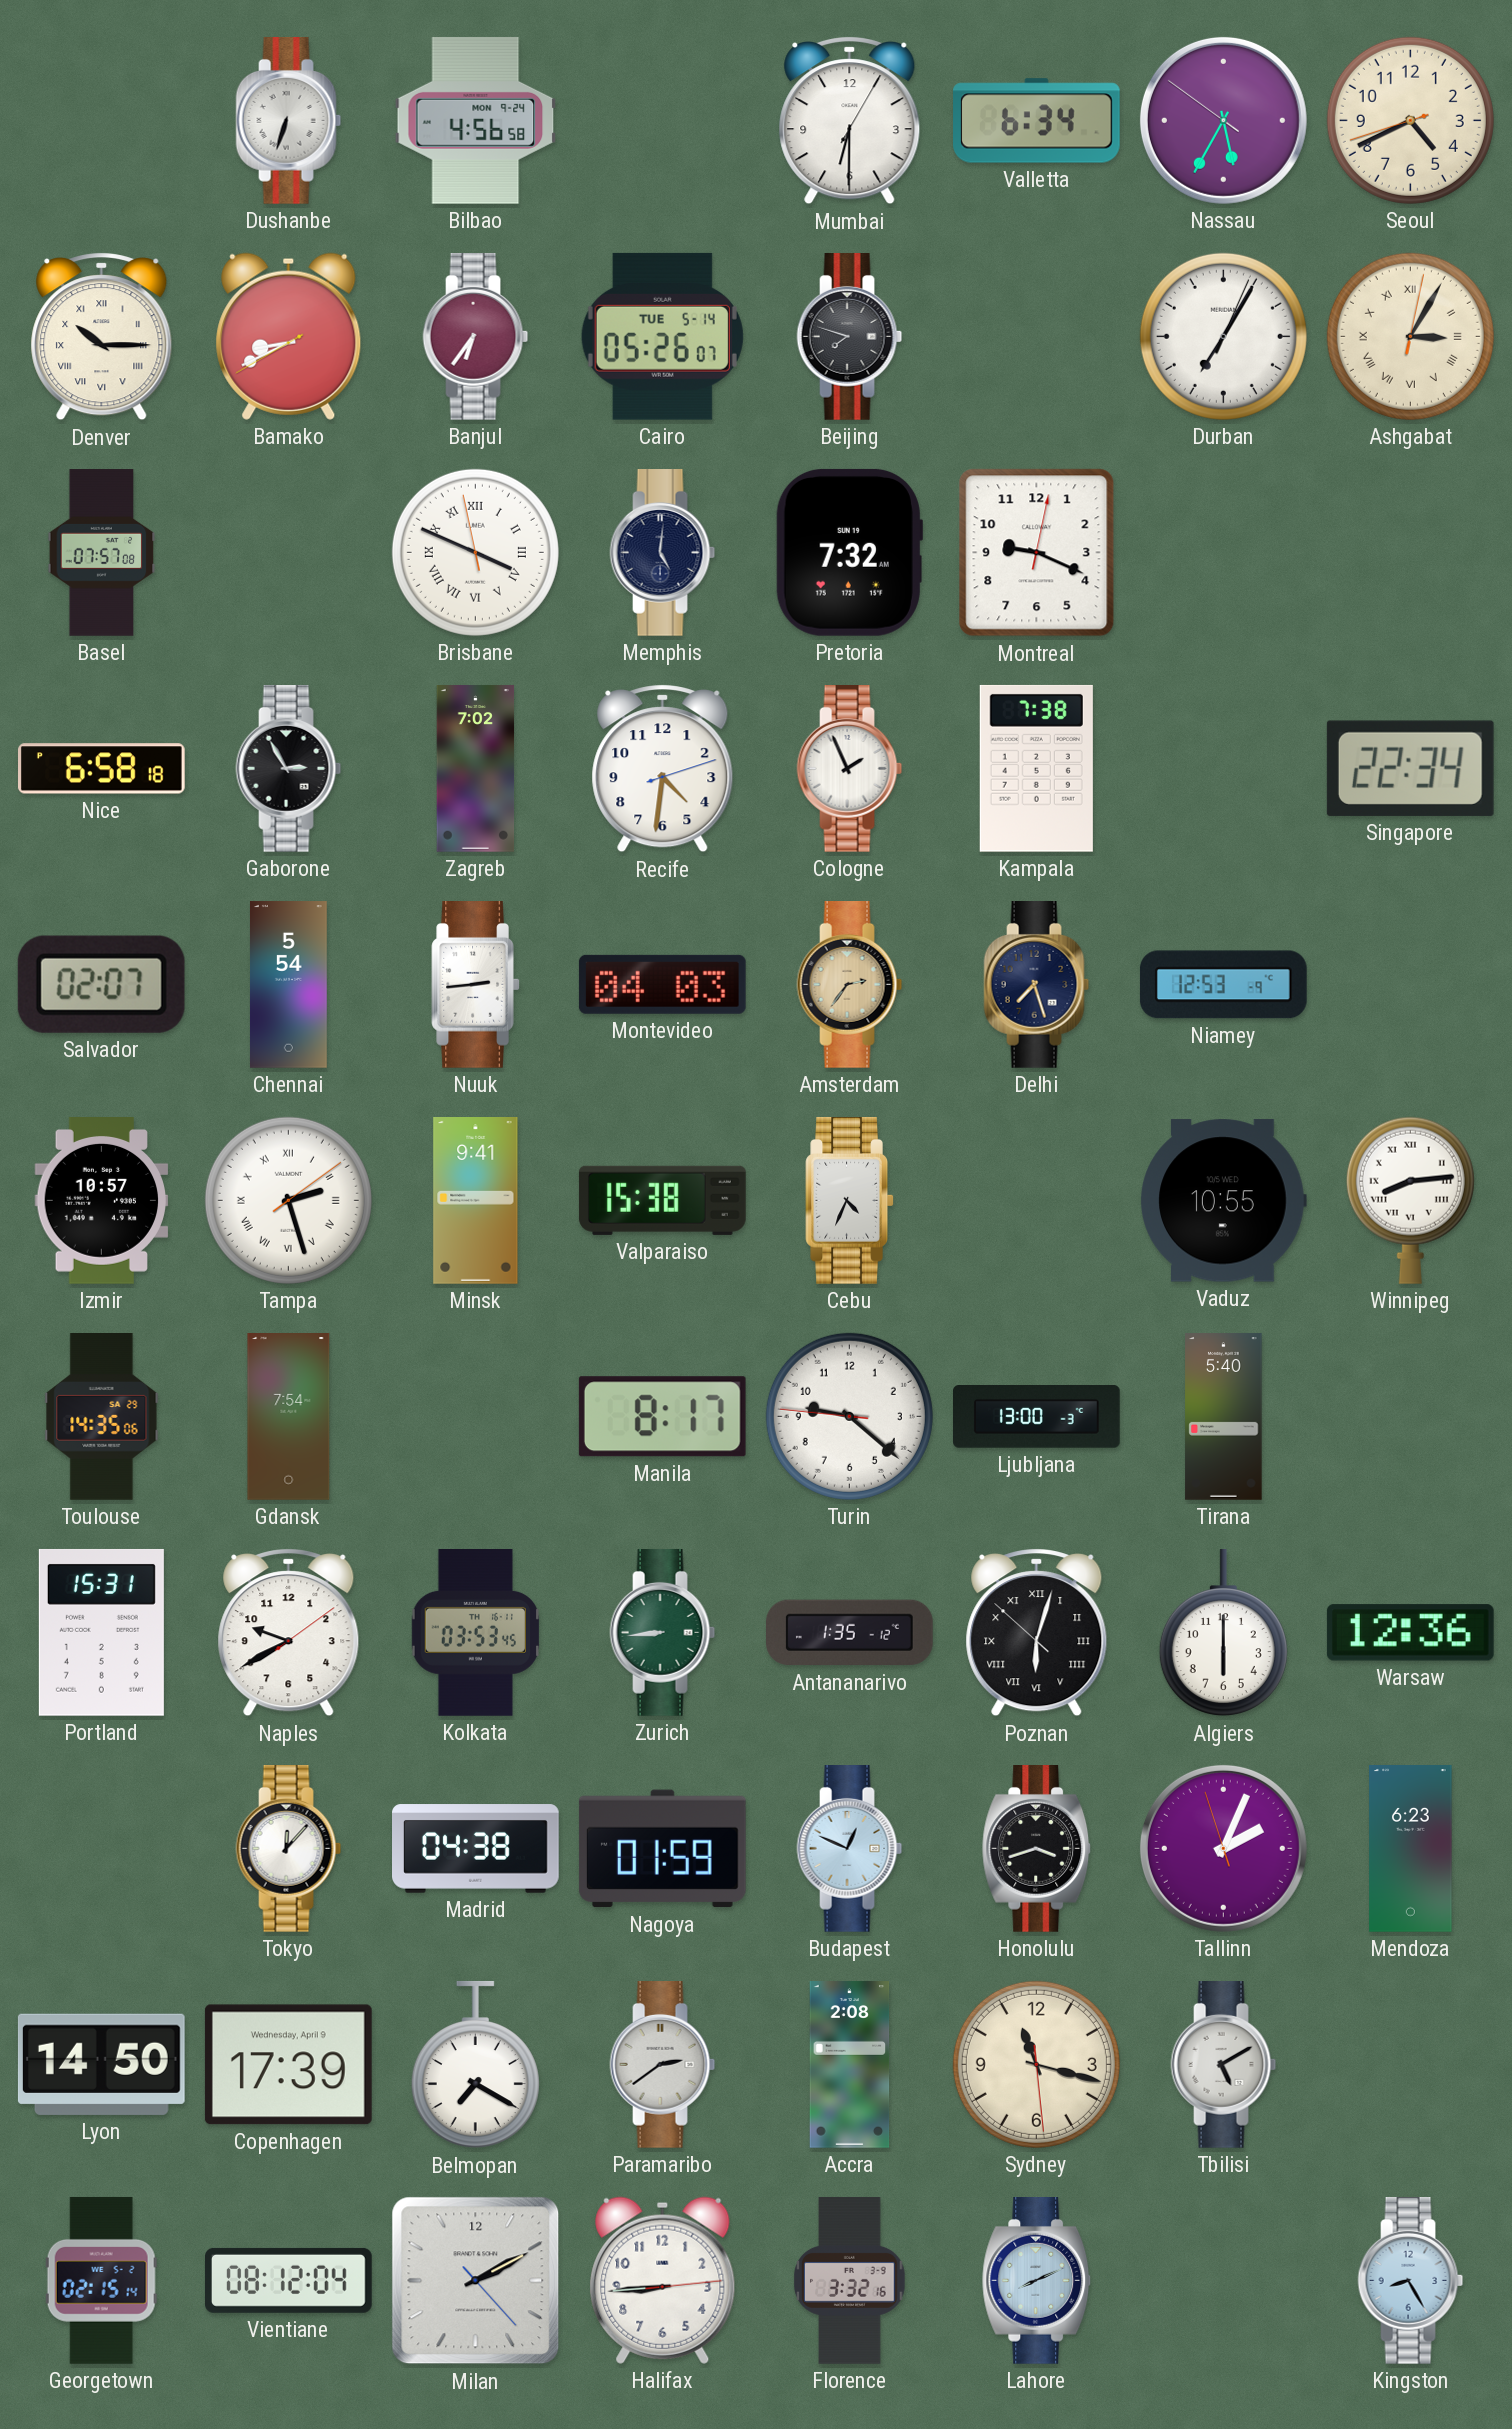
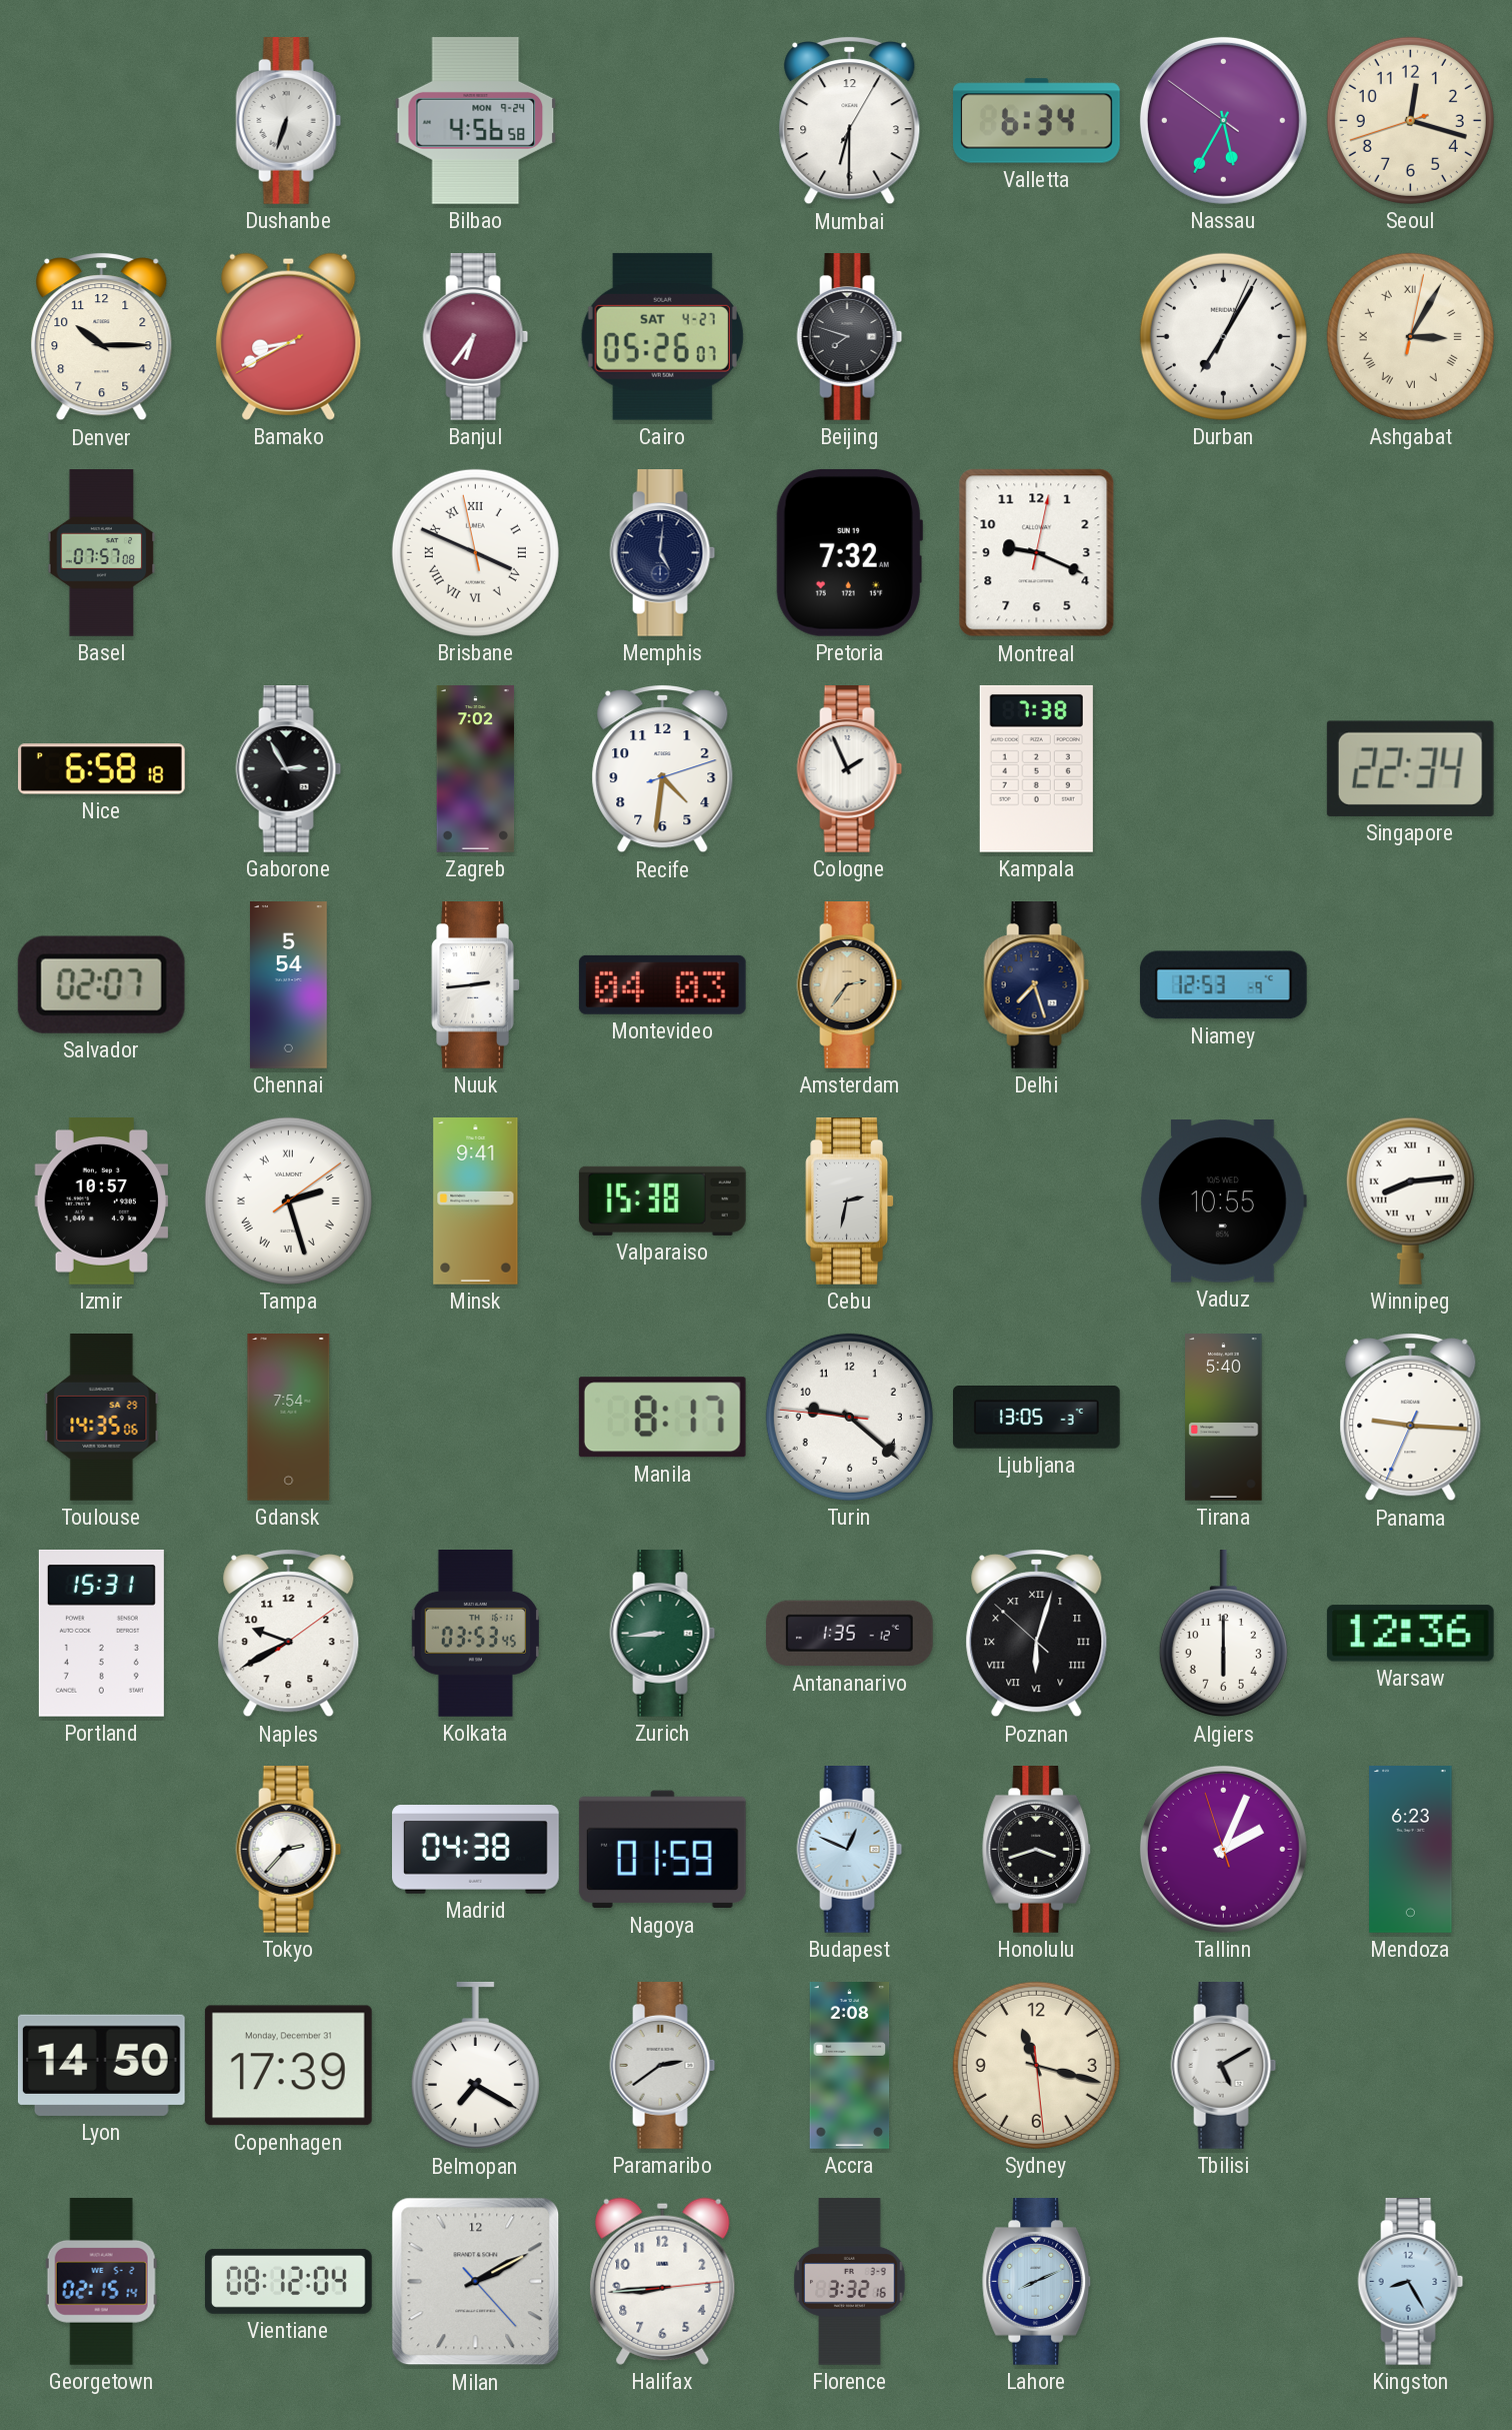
Seoul: 4:40 -> 12:17 (1410, 120)
Denver numerals: Roman -> Arabic (102, 337)
Cairo date: TUE 5-14 -> SAT 4-27 (662, 336)
Cebu: 4:34 -> 2:32 (850, 1201)
Ljubljana: 13:00 -> 13:05 (1037, 1418)
Panama: none -> 9:15 (1411, 1418)
Tokyo: 12:07 -> 2:37 (289, 1850)
Copenhagen date: Wednesday, April 9 -> Monday, December 31 (288, 2066)
